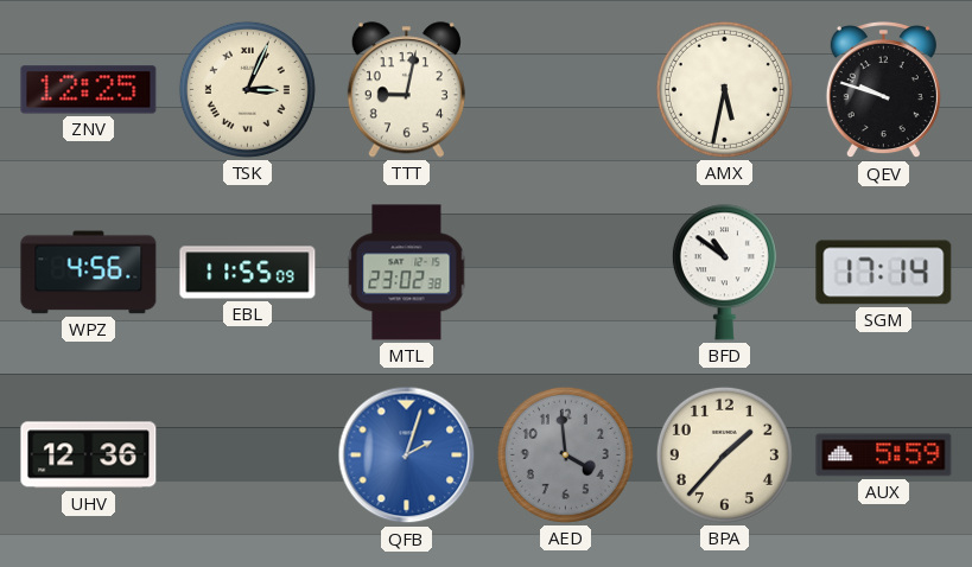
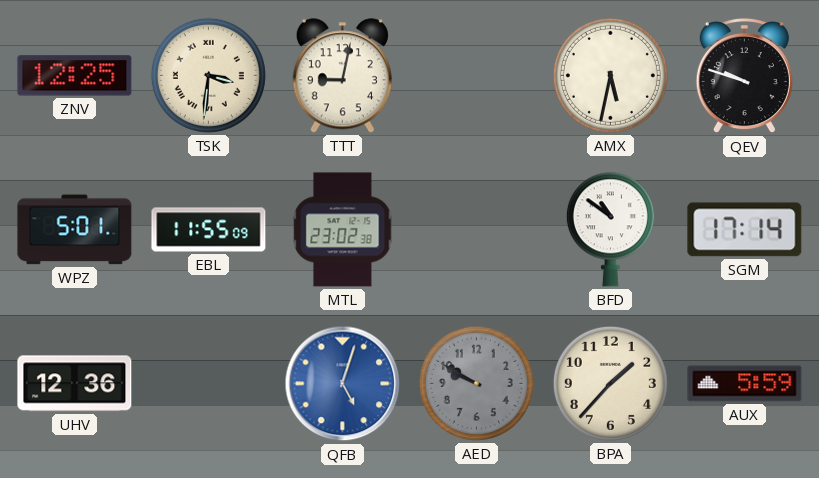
TSK: 3:04 -> 3:31 (208, 75)
WPZ: 4:56 -> 5:01 (75, 230)
QFB: 2:03 -> 5:03 (343, 384)
AED: 3:59 -> 9:50 (476, 383)
